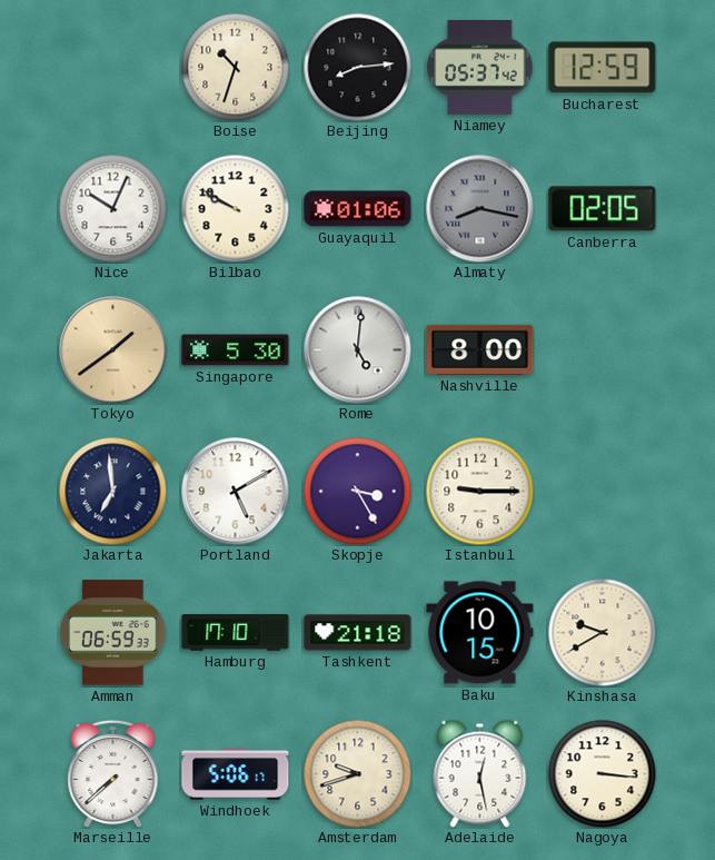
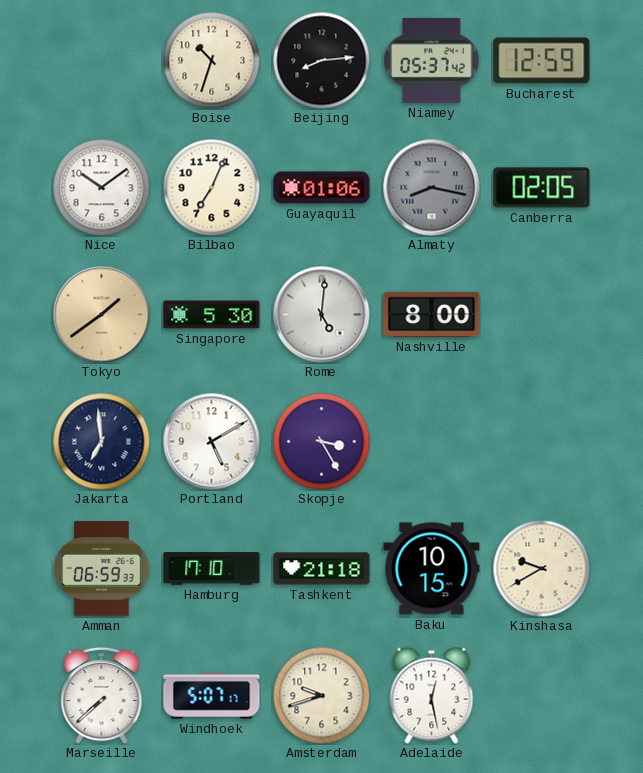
Nice: 10:04 -> 10:09 (101, 187)
Bilbao: 9:50 -> 7:04 (211, 187)
Istanbul: 9:15 -> none (479, 491)
Windhoek: 5:06 -> 5:07 (212, 696)
Nagoya: 3:16 -> none (602, 773)
